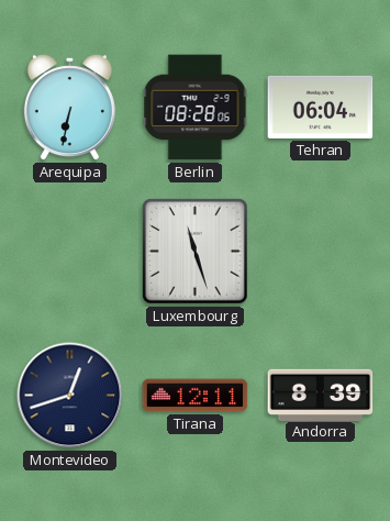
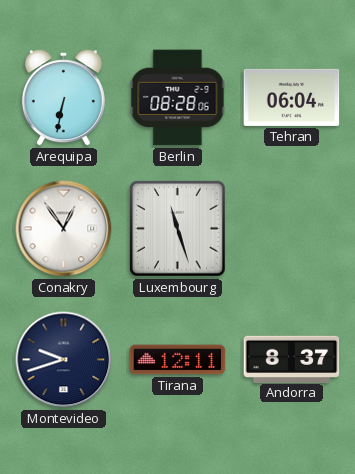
Conakry: none -> 12:54 (64, 229)
Montevideo: 12:42 -> 9:42 (64, 360)
Andorra: 8:39 -> 8:37 (292, 359)
